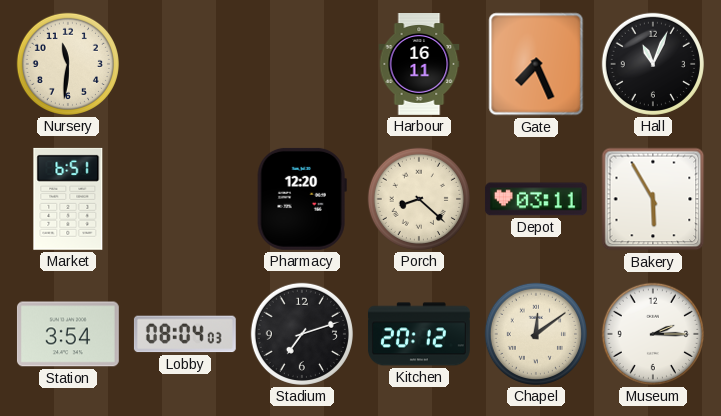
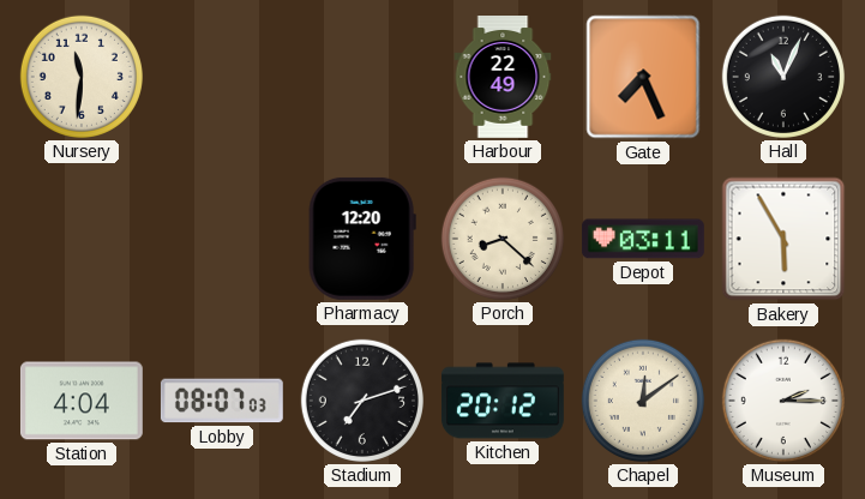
Harbour: 16:11 -> 22:49 (503, 78)
Market: 6:51 -> none (68, 199)
Station: 3:54 -> 4:04 (82, 401)
Lobby: 08:04 -> 08:07 (222, 401)
